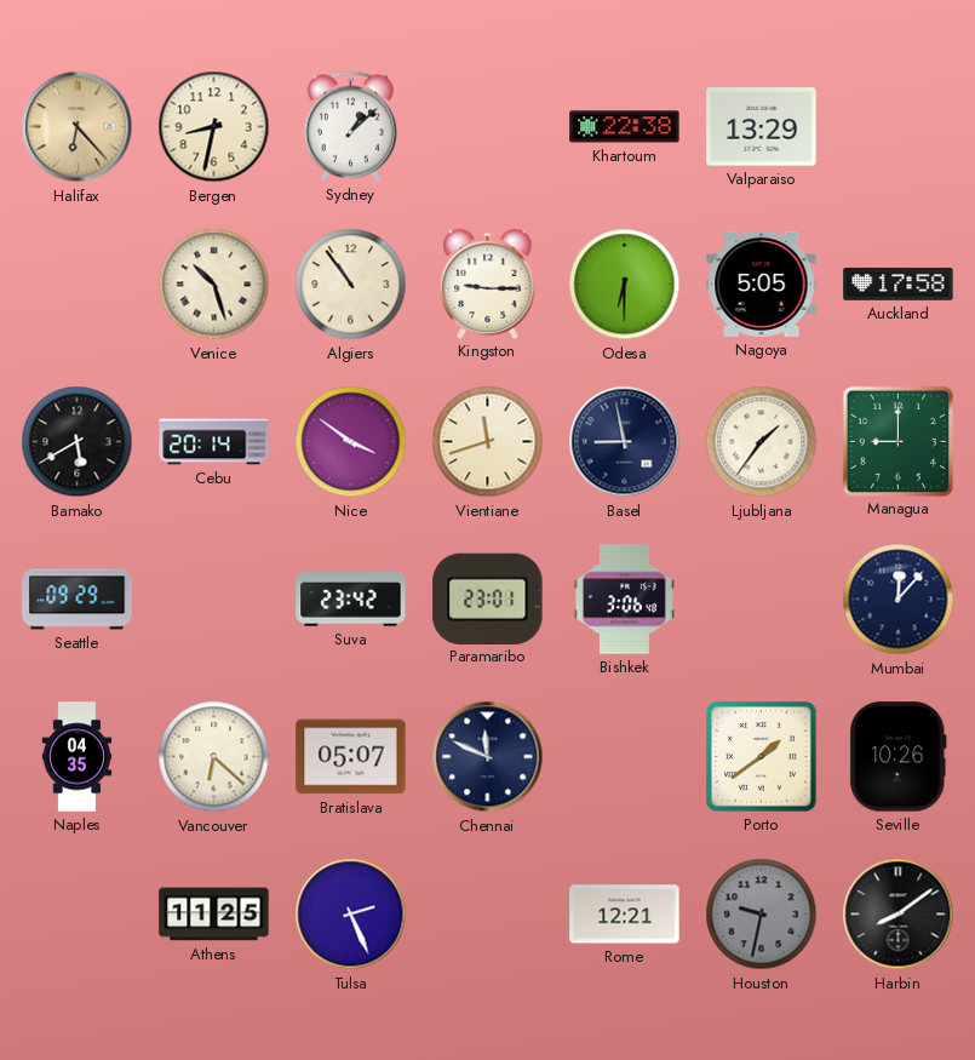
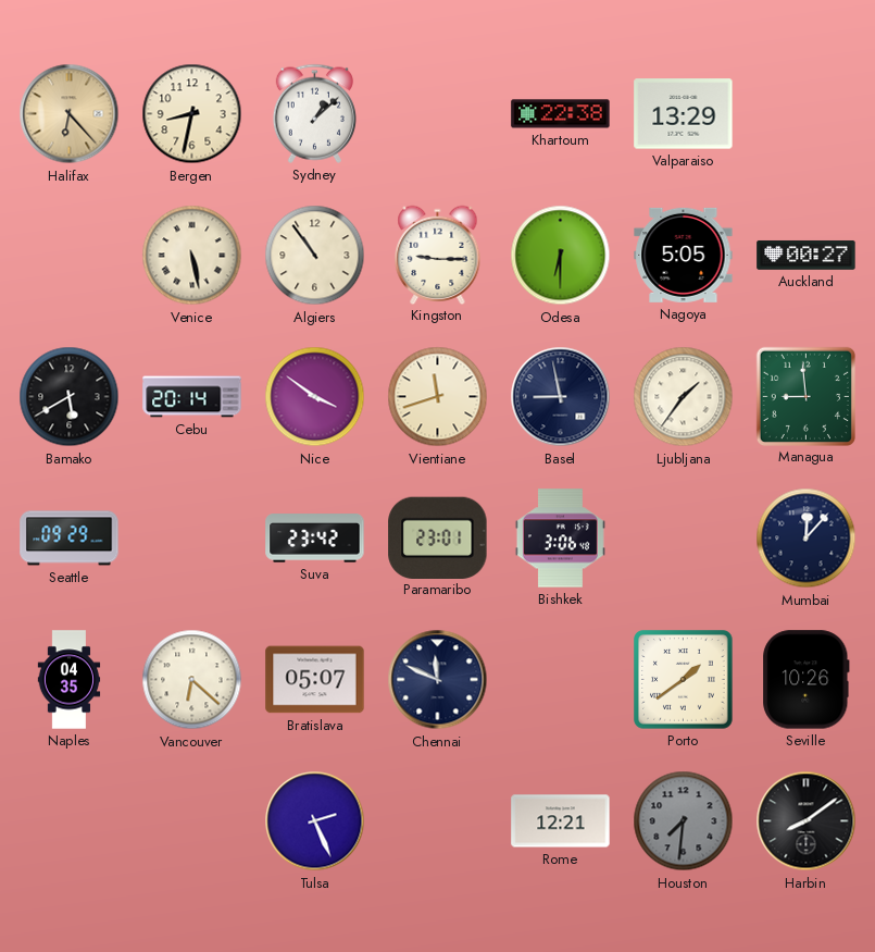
Venice: 10:27 -> 5:28 (192, 256)
Auckland: 17:58 -> 00:27 (807, 255)
Managua: 9:00 -> 8:59 (805, 396)
Athens: 11:25 -> none (214, 915)
Houston: 9:32 -> 7:31 (684, 821)
